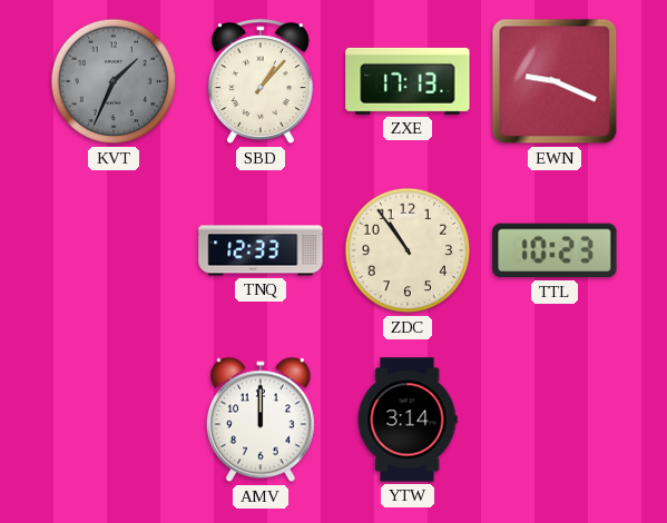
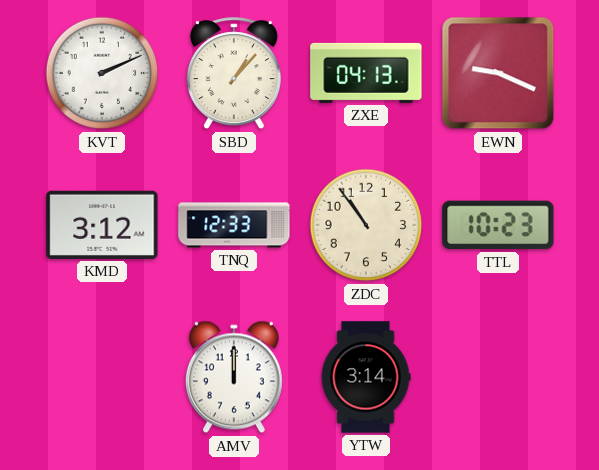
KVT: 1:34 -> 2:11 (102, 73)
KVT dial: grey -> white (102, 73)
ZXE: 17:13 -> 04:13 (366, 73)
KMD: none -> 3:12 (102, 225)
